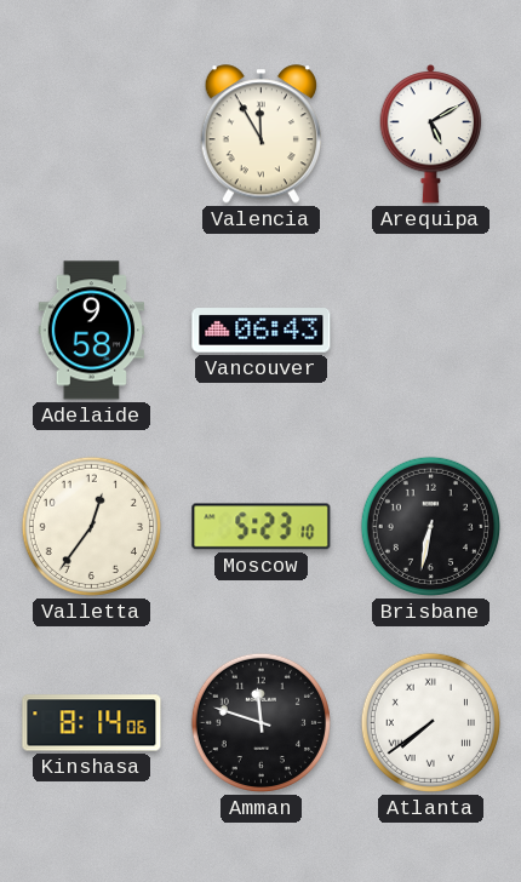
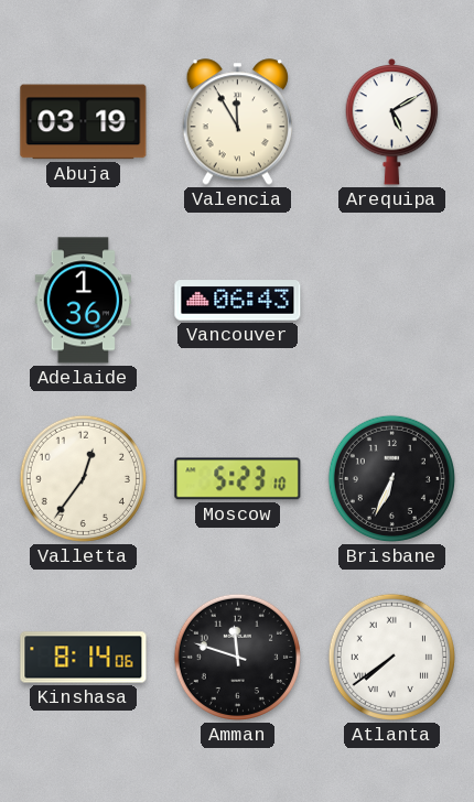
Abuja: none -> 03:19 (84, 122)
Adelaide: 9:58 -> 1:36 (84, 301)
Brisbane: 6:32 -> 6:34 (391, 478)
